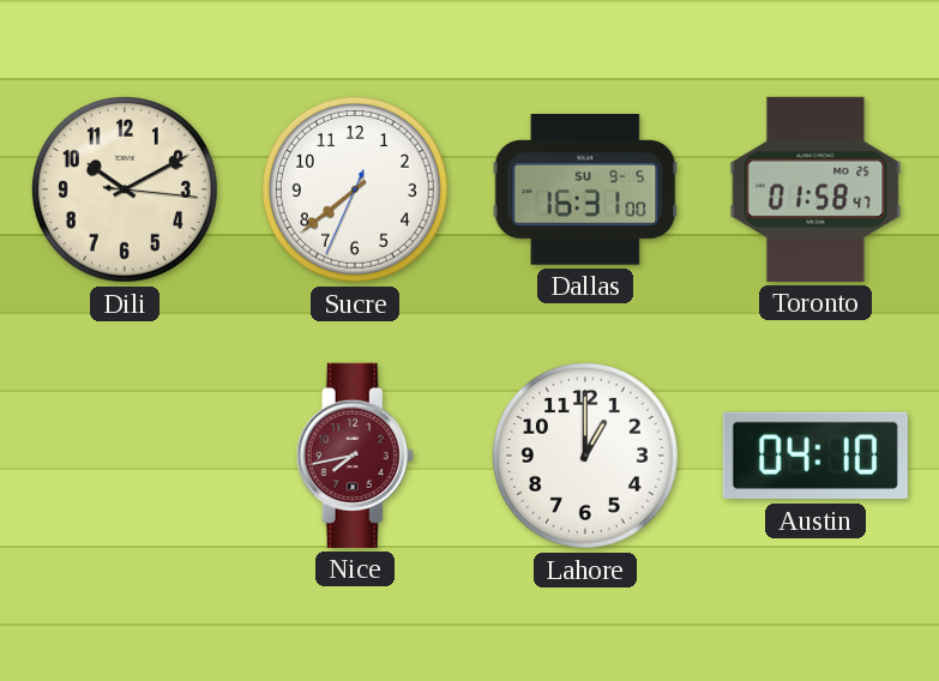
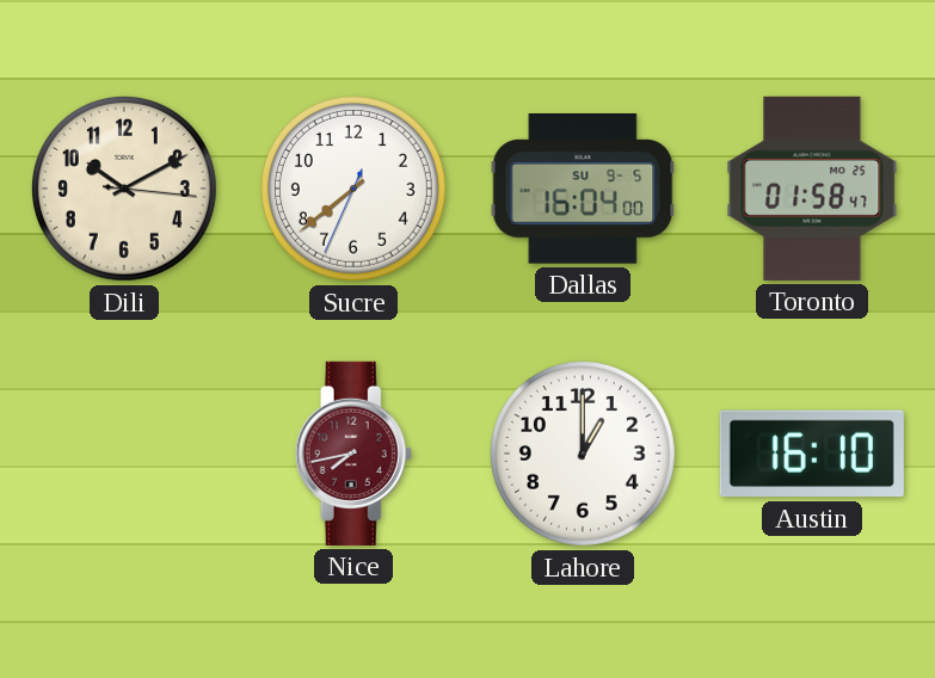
Dallas: 16:31 -> 16:04 (583, 190)
Austin: 04:10 -> 16:10 (812, 454)
